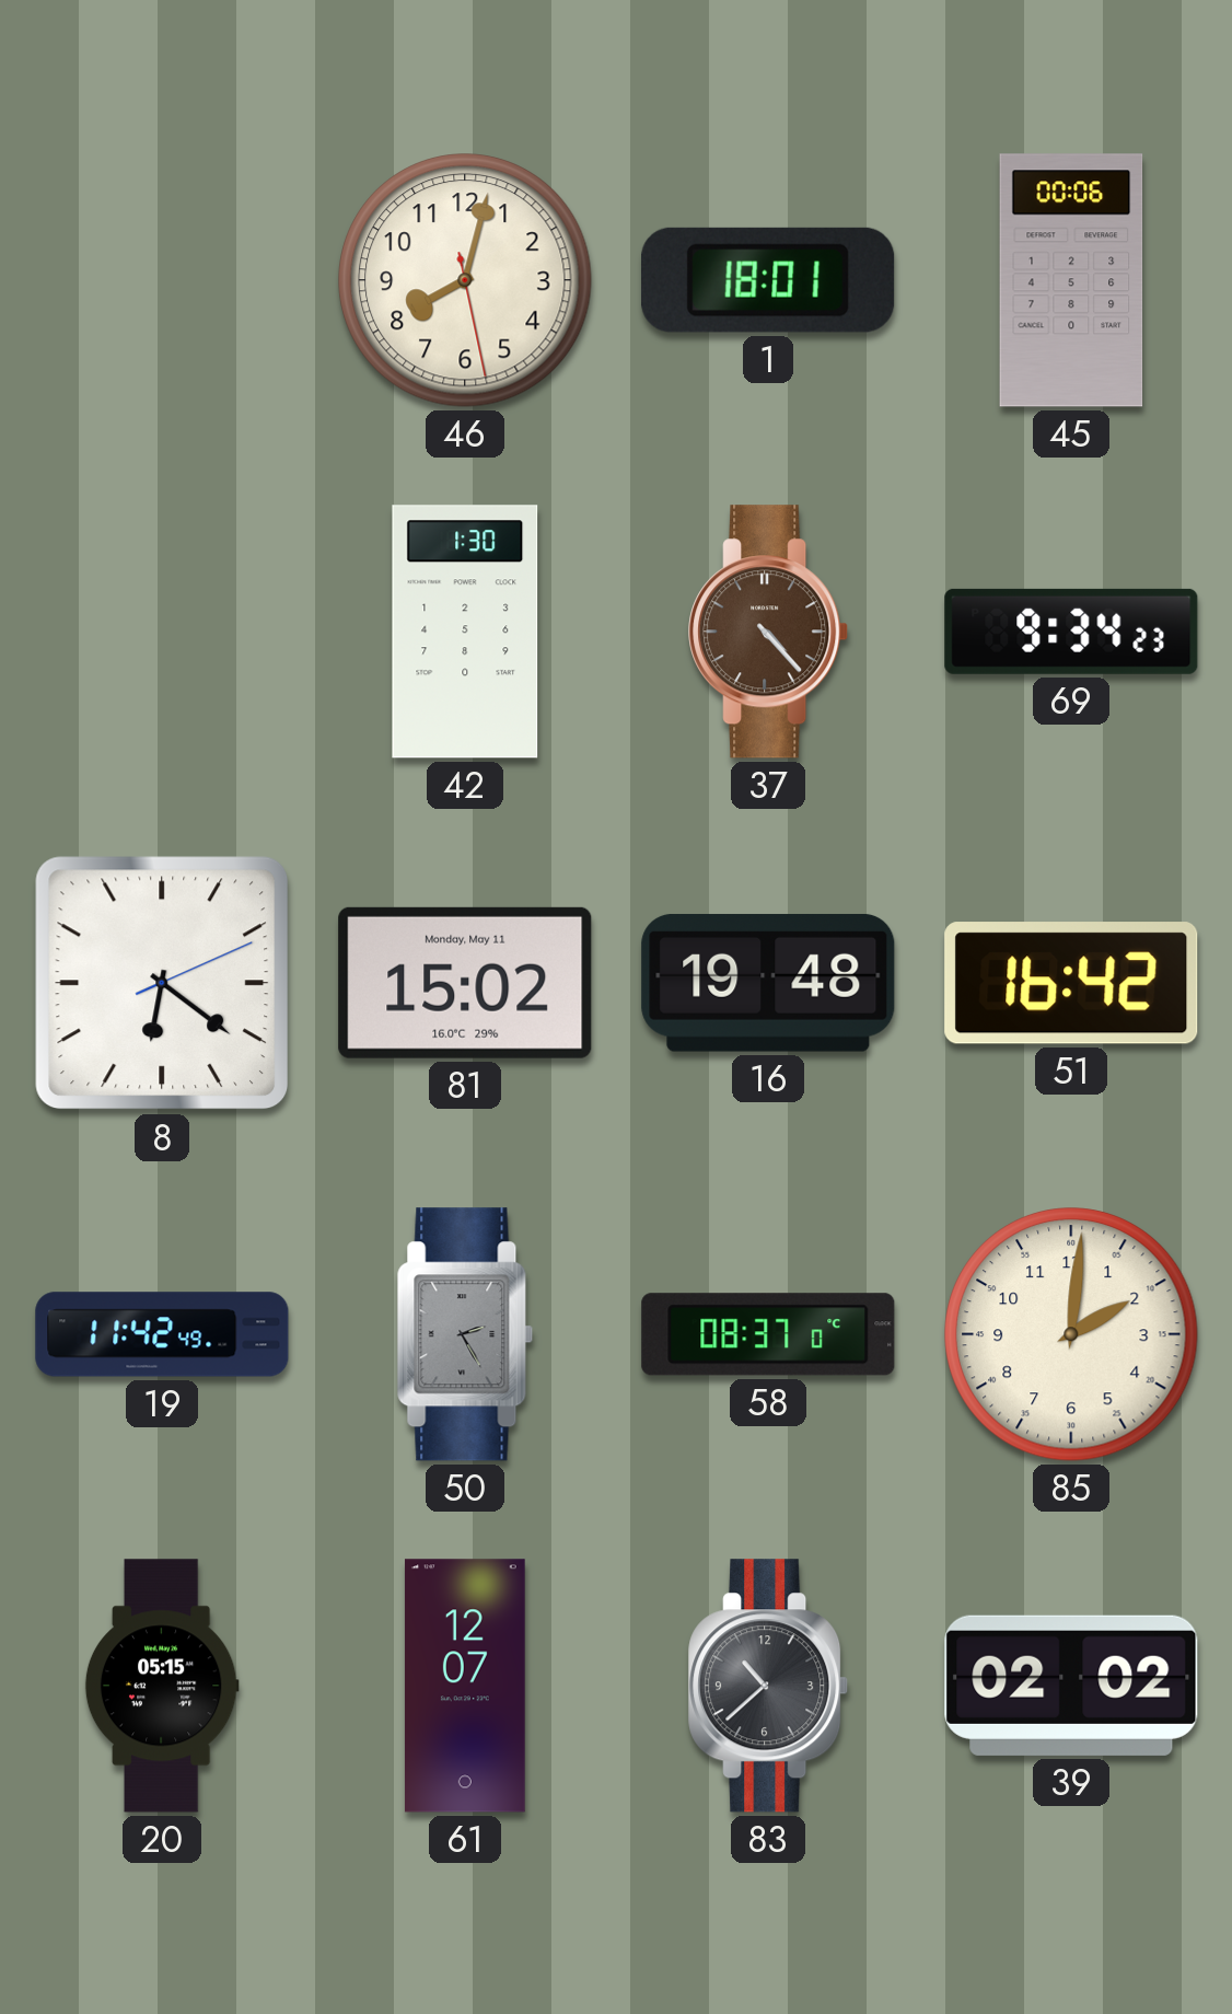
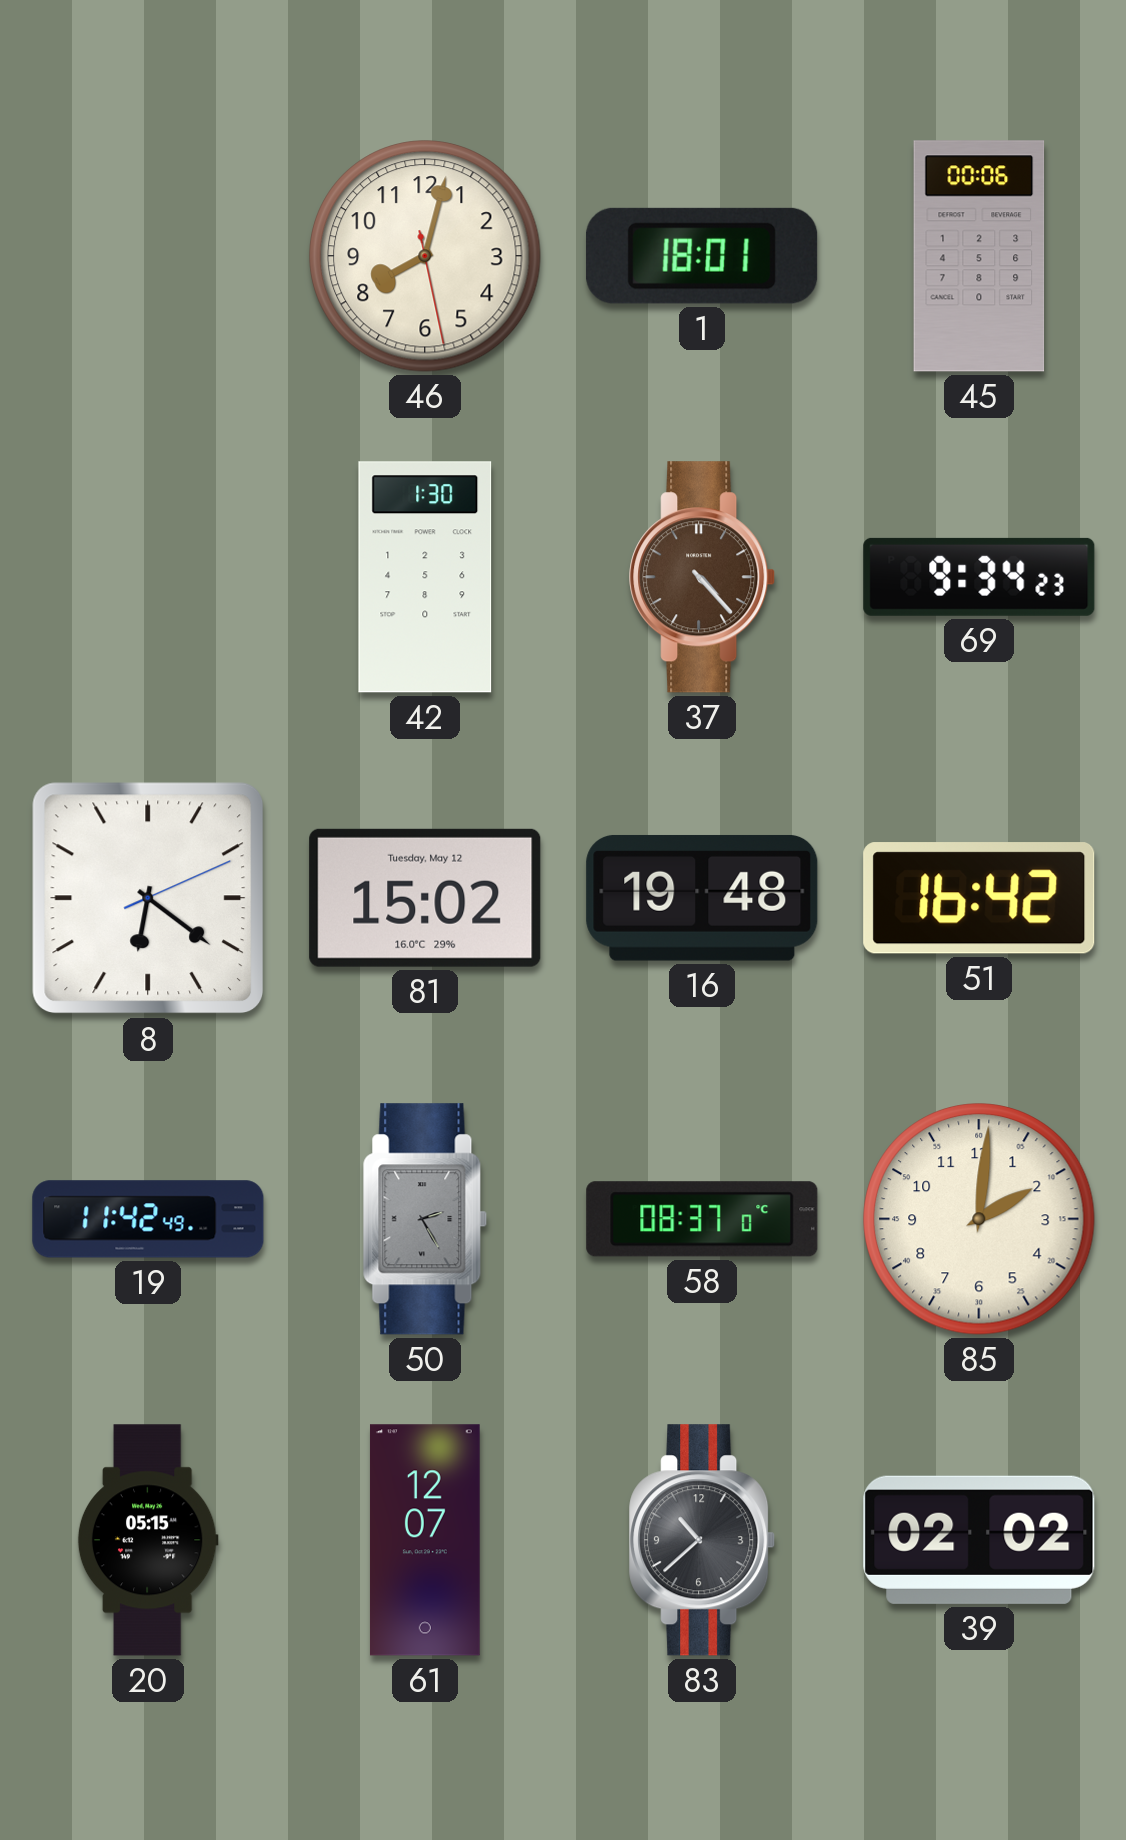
81 date: Monday, May 11 -> Tuesday, May 12 (425, 898)
